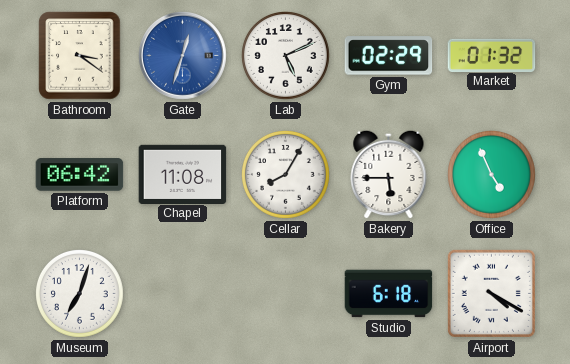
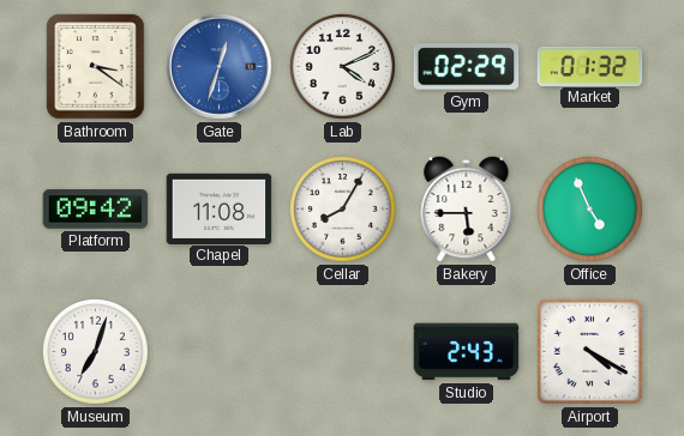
Lab: 5:11 -> 4:11 (343, 67)
Platform: 06:42 -> 09:42 (96, 210)
Studio: 6:18 -> 2:43 (467, 352)
